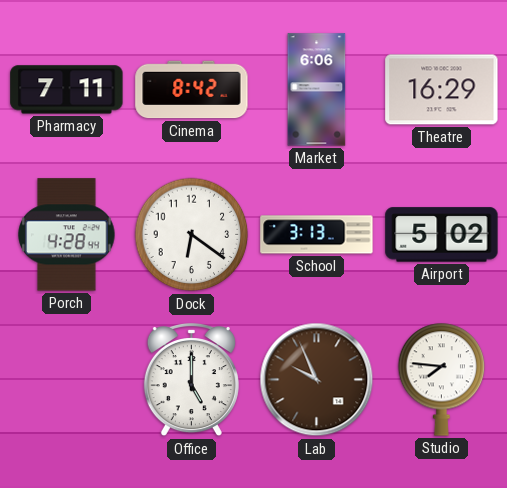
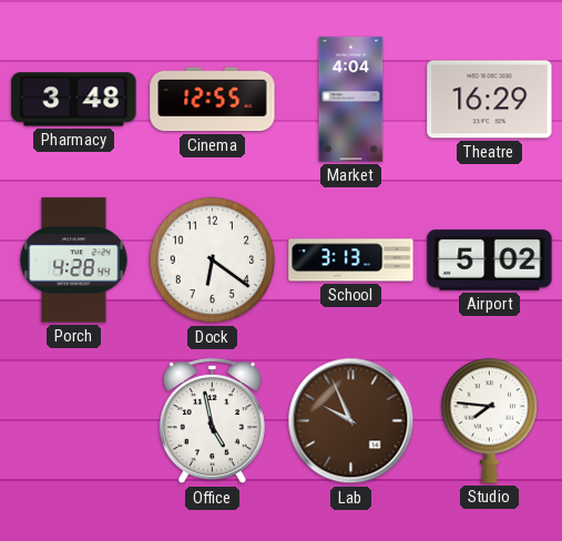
Pharmacy: 7:11 -> 3:48 (74, 100)
Cinema: 8:42 -> 12:55 (213, 100)
Market: 6:06 -> 4:04 (351, 100)
Office: 5:00 -> 4:58 (212, 422)
